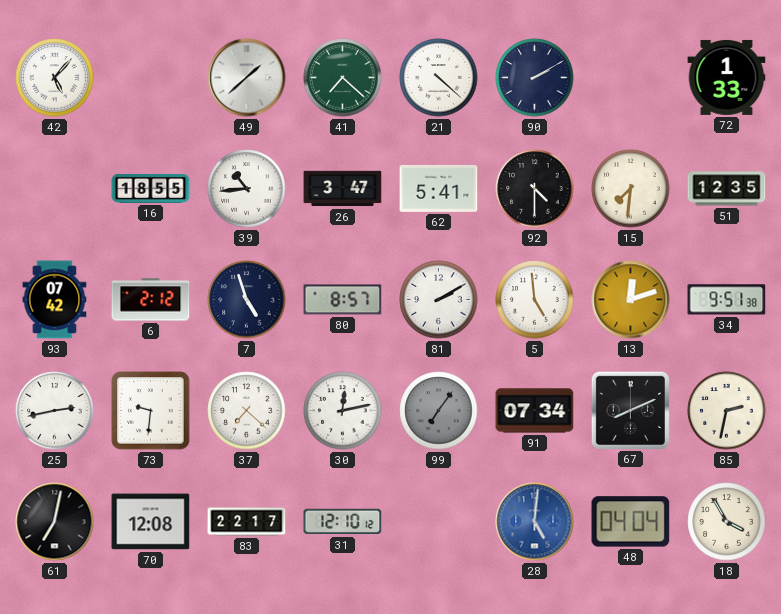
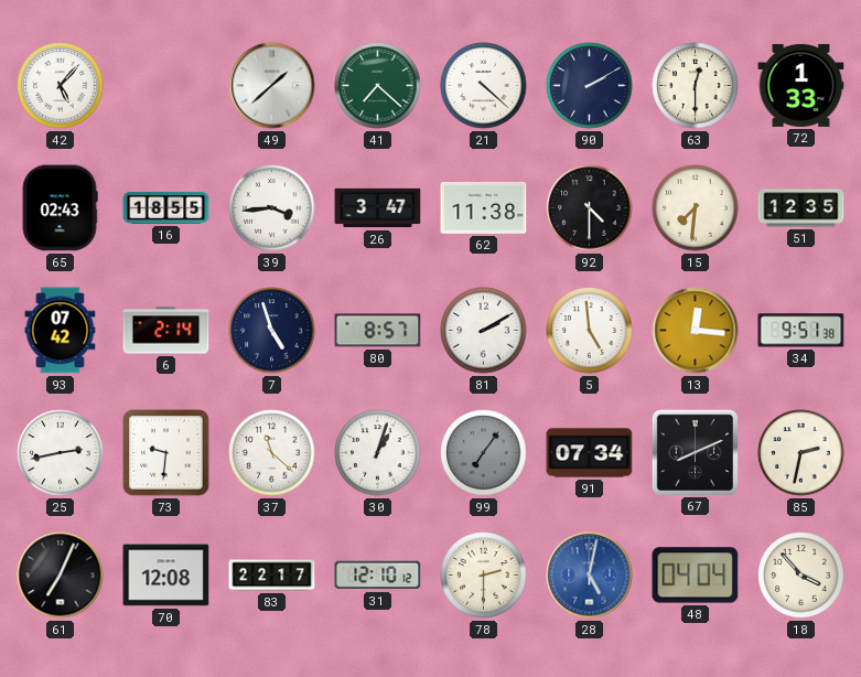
63: none -> 12:30 (696, 86)
65: none -> 02:43 (60, 208)
39: 10:44 -> 3:44 (272, 208)
62: 5:41 -> 11:38 (484, 207)
6: 2:12 -> 2:14 (166, 331)
13: 12:12 -> 12:16 (696, 331)
37: 7:22 -> 11:22 (272, 453)
30: 12:13 -> 1:03 (378, 453)
61: 7:02 -> 7:04 (61, 576)
78: none -> 2:30 (484, 576)
28: 5:01 -> 5:02 (590, 576)
18: 3:55 -> 3:53 (801, 576)
